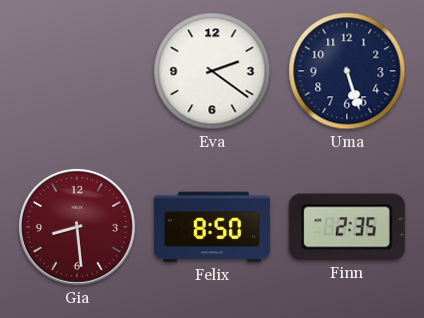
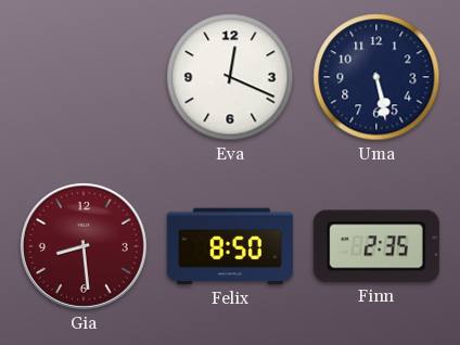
Eva: 2:21 -> 12:19 (230, 77)
Uma: 5:27 -> 5:28 (376, 77)
